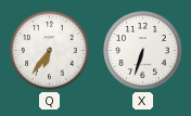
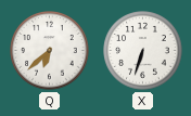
Q: 6:36 -> 6:38 (50, 51)
